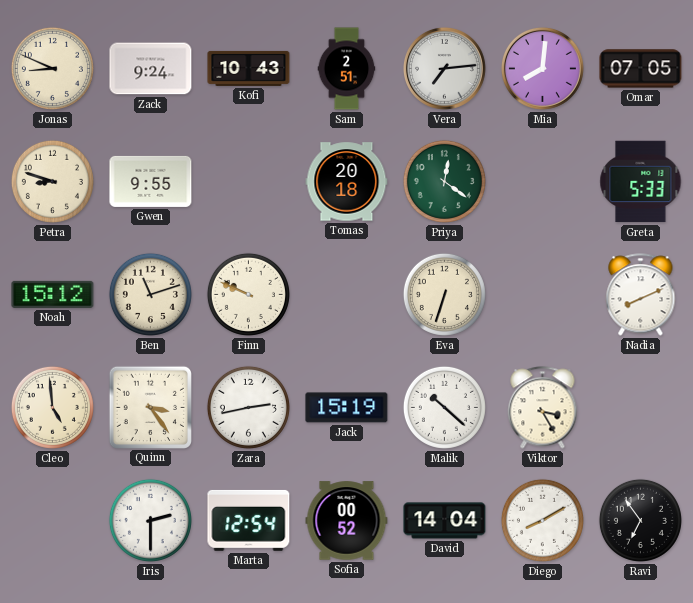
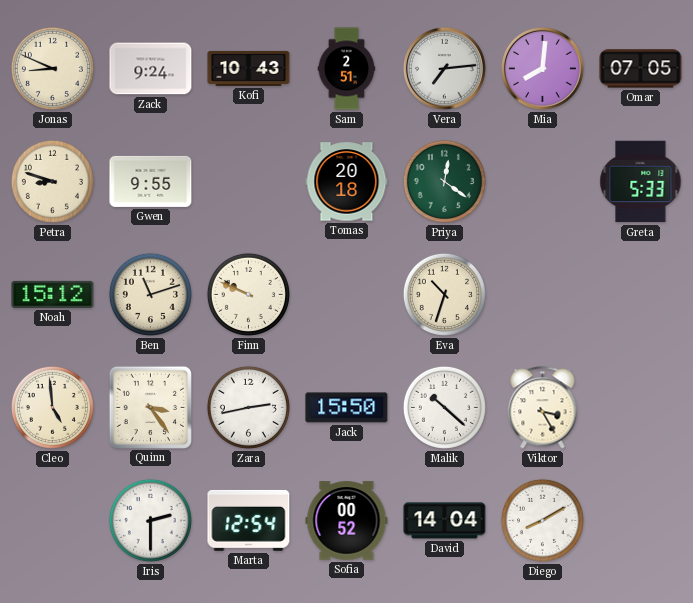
Eva: 6:33 -> 10:33 (444, 294)
Nadia: 8:11 -> none (641, 295)
Jack: 15:19 -> 15:50 (347, 408)
Ravi: 6:54 -> none (640, 520)
